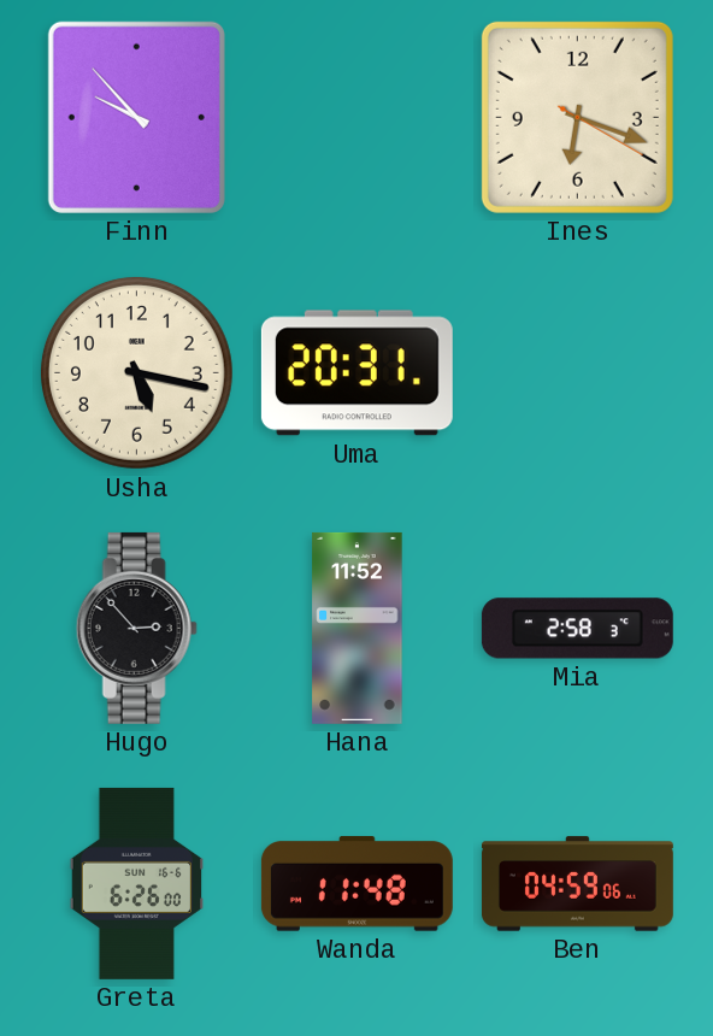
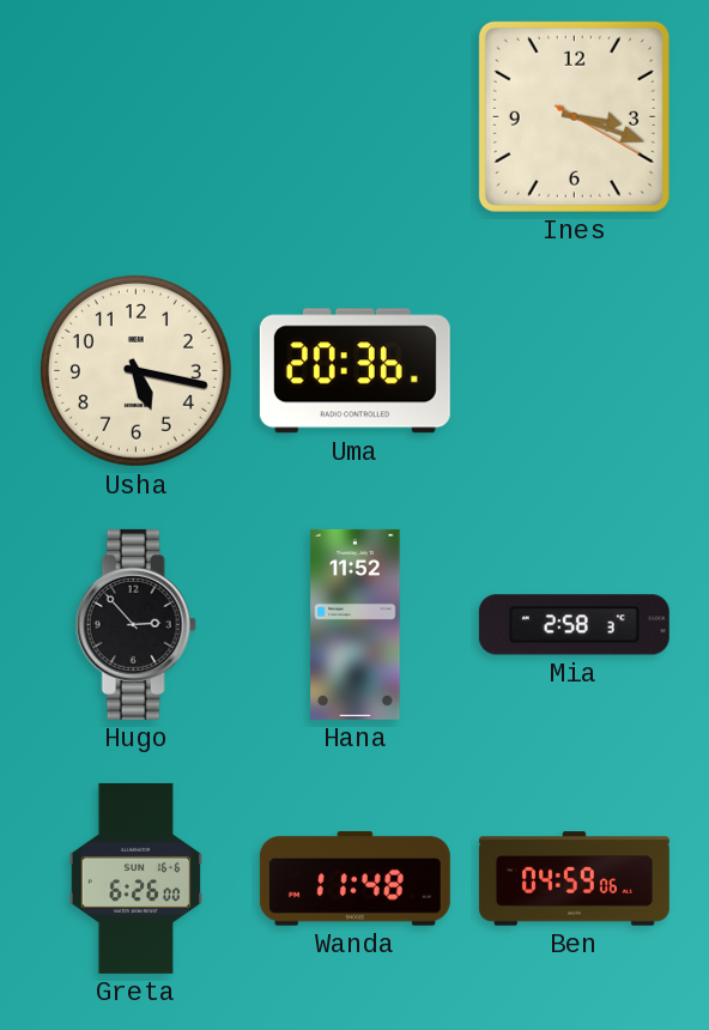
Finn: 9:53 -> none (136, 117)
Ines: 6:18 -> 3:18 (574, 116)
Uma: 20:31 -> 20:36 (354, 371)
